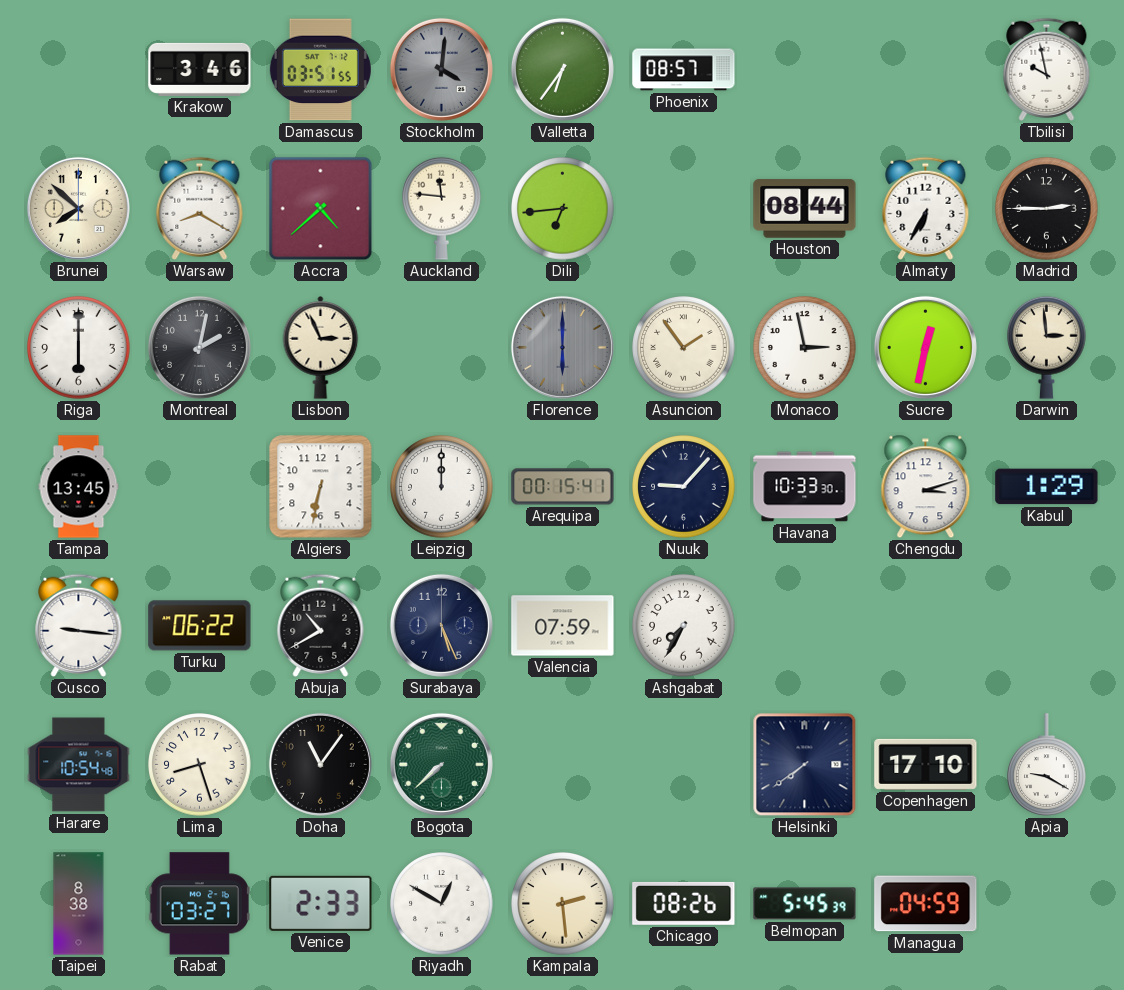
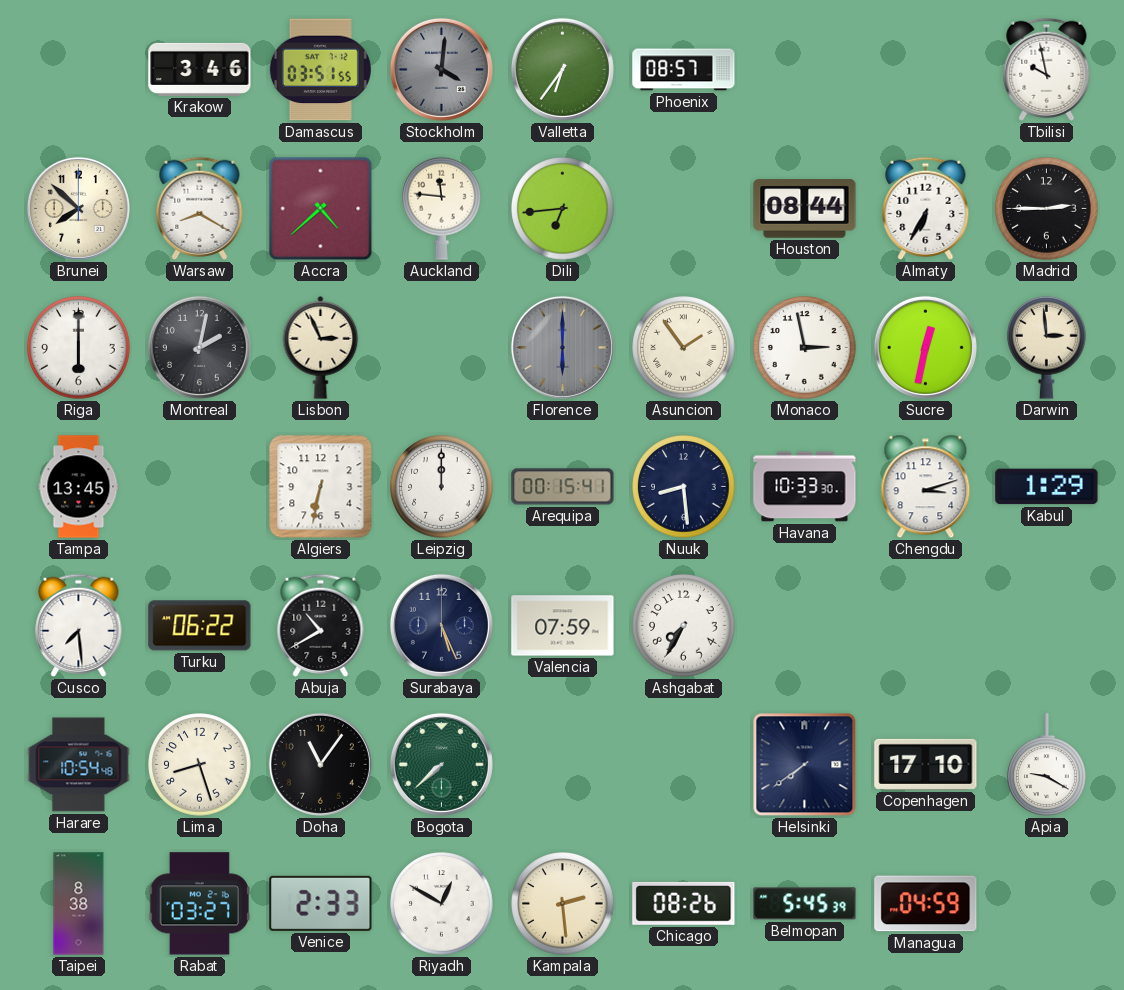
Nuuk: 9:07 -> 8:29 (684, 487)
Cusco: 9:16 -> 7:29 (79, 625)
